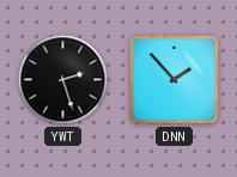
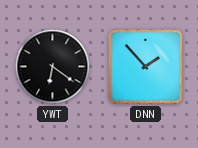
YWT: 2:27 -> 6:21 (53, 67)
